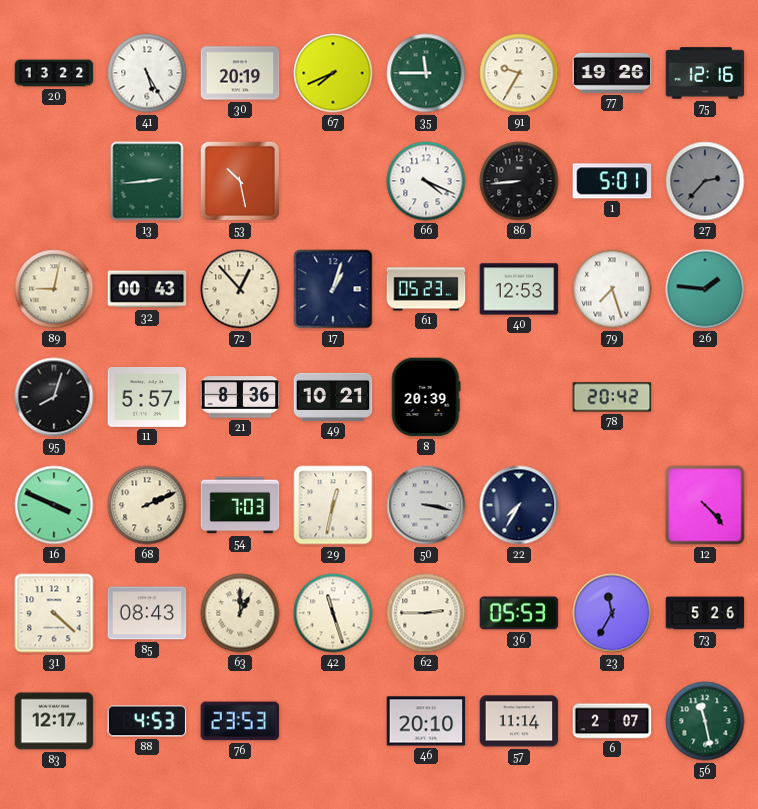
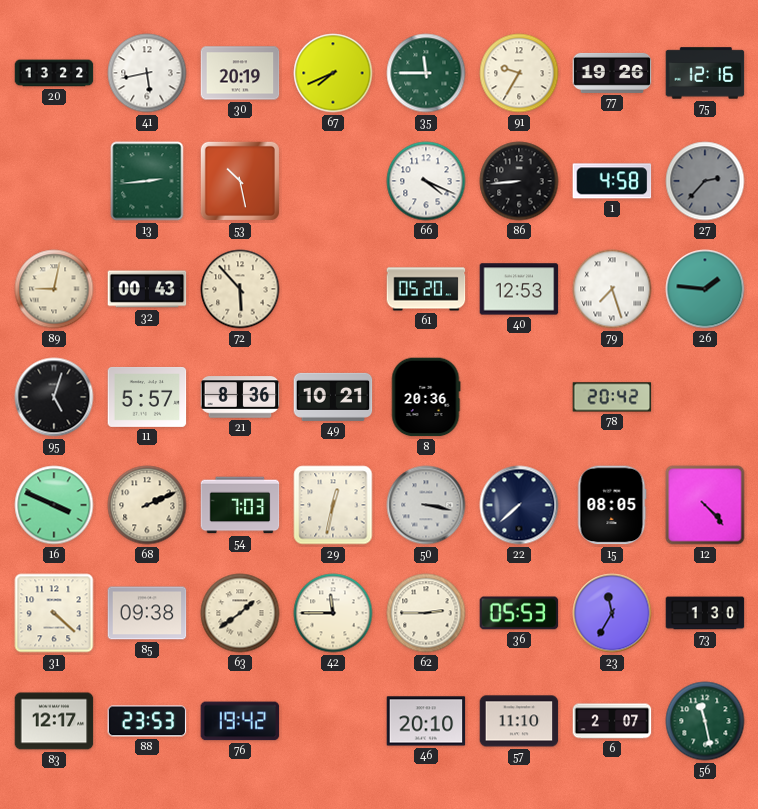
41: 5:25 -> 5:43 (147, 73)
1: 5:01 -> 4:58 (612, 181)
72: 12:53 -> 5:53 (240, 289)
17: 1:03 -> none (333, 289)
61: 05:23 -> 05:20 (426, 289)
95: 8:03 -> 5:03 (54, 397)
8: 20:39 -> 20:36 (426, 397)
22: 7:35 -> 7:38 (519, 505)
15: none -> 08:05 (612, 505)
85: 08:43 -> 09:38 (147, 613)
63: 1:00 -> 1:39 (240, 613)
42: 11:27 -> 11:45 (333, 613)
73: 5:26 -> 1:30 (705, 613)
88: 4:53 -> 23:53 (147, 721)
76: 23:53 -> 19:42 (240, 721)
57: 11:14 -> 11:10 (519, 721)
